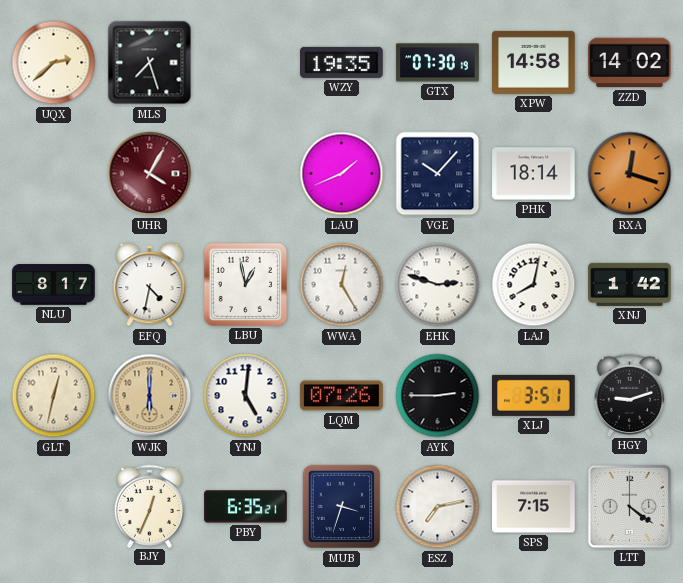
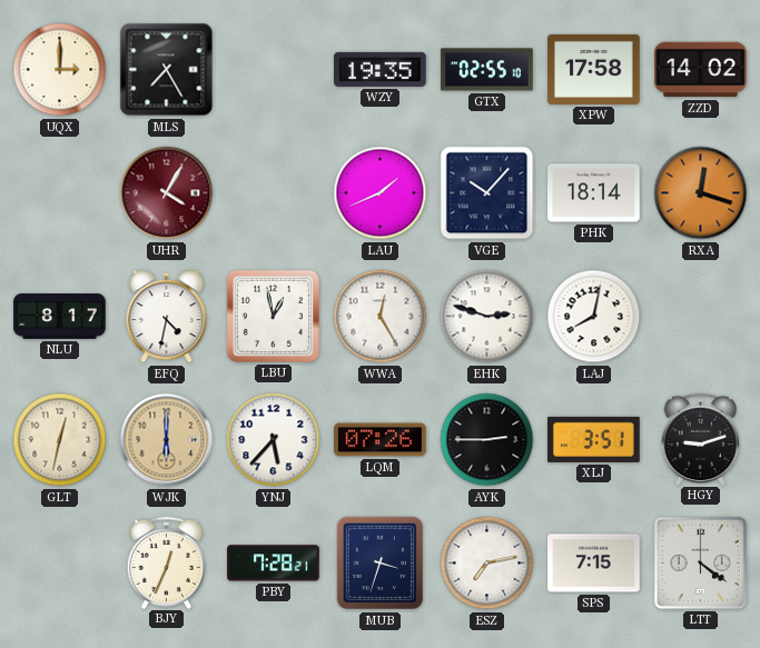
UQX: 2:38 -> 3:00 (60, 70)
MLS: 7:27 -> 7:25 (167, 70)
GTX: 07:30 -> 02:55 (487, 70)
XPW: 14:58 -> 17:58 (594, 69)
XNJ: 1:42 -> none (630, 284)
YNJ: 5:01 -> 5:37 (274, 440)
PBY: 6:35 -> 7:28 (274, 564)
